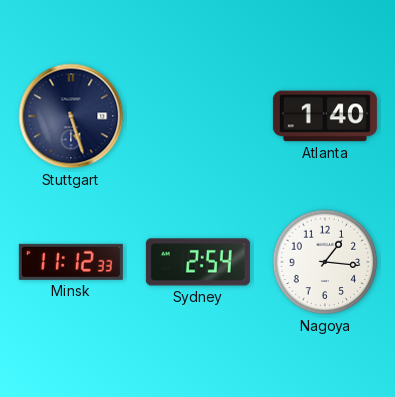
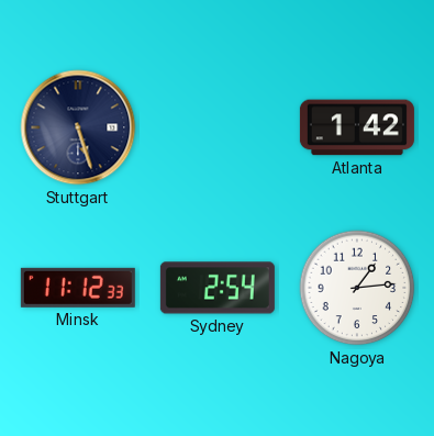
Atlanta: 1:40 -> 1:42 (357, 127)
Nagoya: 1:16 -> 1:14 (357, 288)
